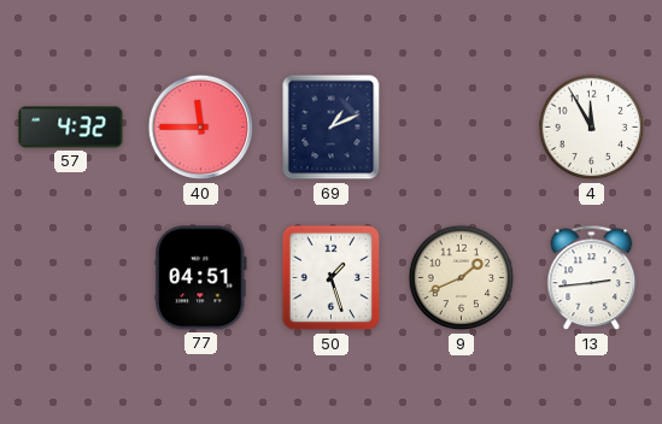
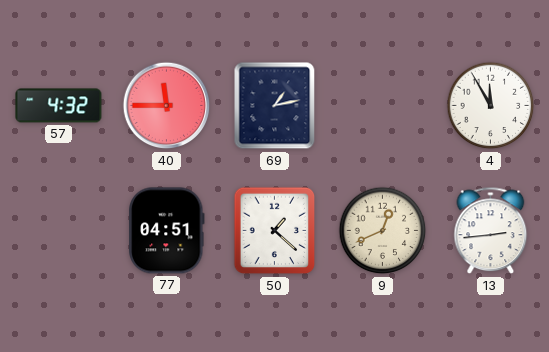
69: 1:11 -> 1:13 (275, 106)
50: 1:27 -> 1:22 (275, 231)
9: 1:41 -> 12:41 (383, 231)
